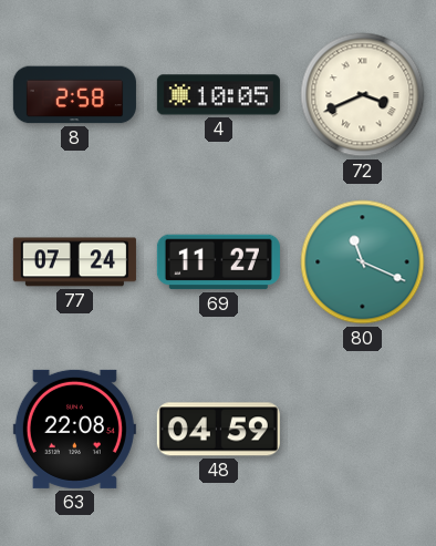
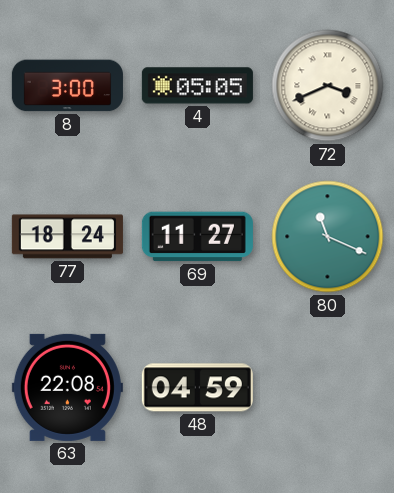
8: 2:58 -> 3:00 (67, 86)
4: 10:05 -> 05:05 (197, 86)
77: 07:24 -> 18:24 (67, 237)
